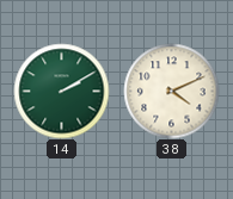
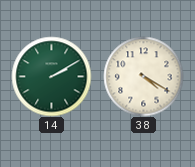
38: 4:11 -> 4:20 (143, 76)
